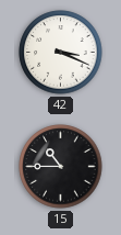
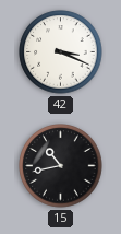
15: 10:45 -> 10:43 (61, 166)
